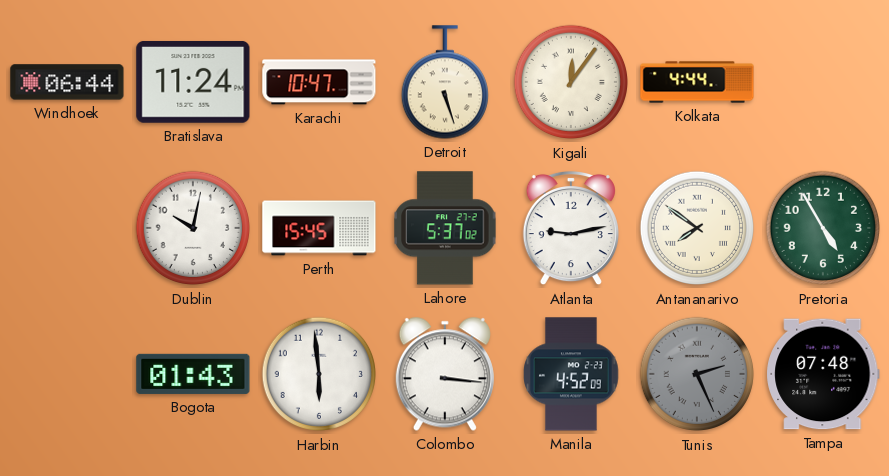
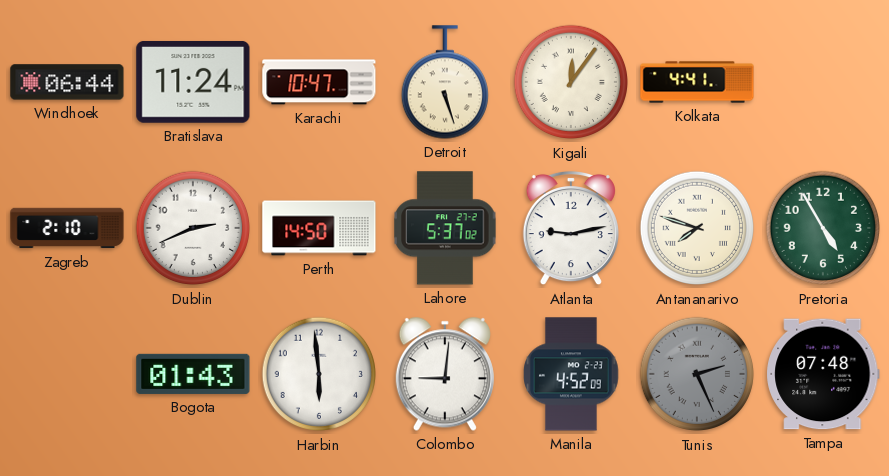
Kolkata: 4:44 -> 4:41 (697, 82)
Zagreb: none -> 2:10 (67, 228)
Dublin: 10:02 -> 2:41 (193, 228)
Perth: 15:45 -> 14:50 (319, 228)
Antananarivo: 7:51 -> 7:48 (697, 228)
Colombo: 3:16 -> 9:01 (445, 374)
